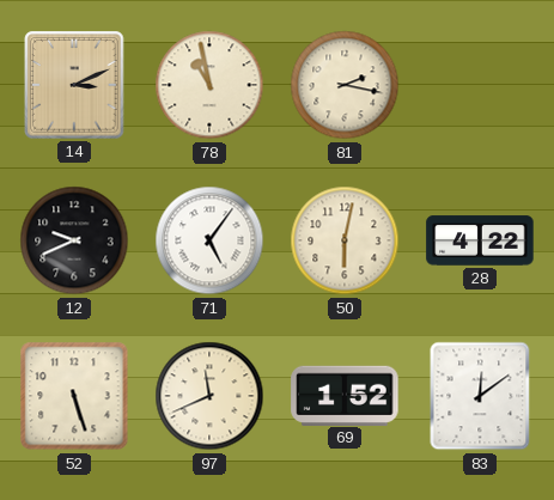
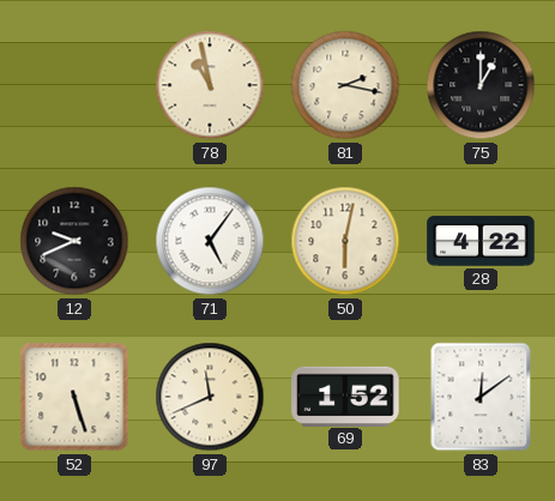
14: 3:11 -> none (74, 85)
75: none -> 1:00 (481, 85)
